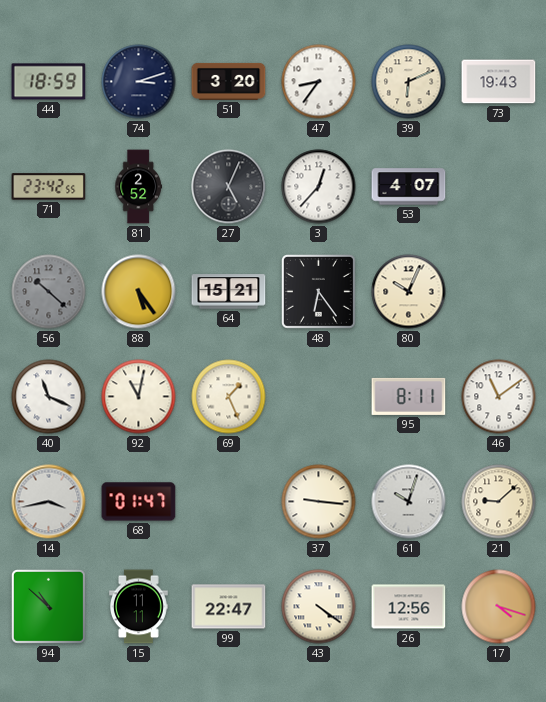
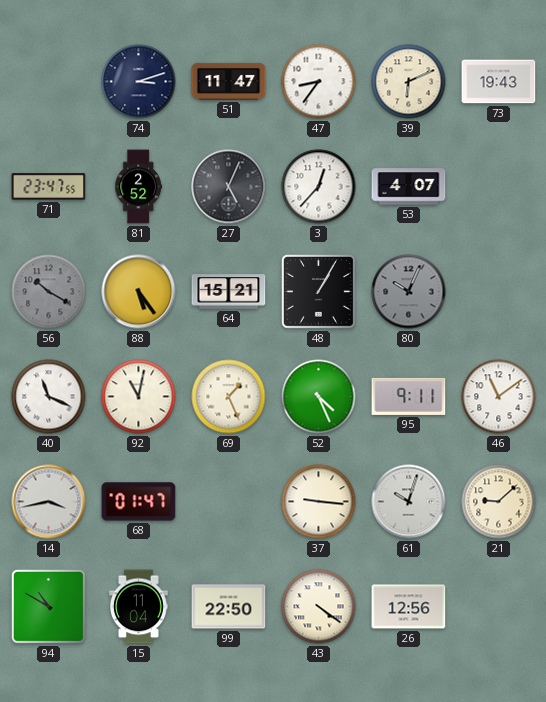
44: 18:59 -> none (49, 82)
51: 3:20 -> 11:47 (229, 81)
71: 23:42 -> 23:47 (49, 187)
56: 10:22 -> 10:20 (49, 292)
48: 6:24 -> 1:05 (318, 291)
80 dial: cream -> grey (409, 292)
52: none -> 4:26 (319, 397)
95: 8:11 -> 9:11 (409, 396)
94: 10:52 -> 10:50 (48, 606)
15: 11:11 -> 11:04 (139, 607)
99: 22:47 -> 22:50 (229, 607)
17: 4:18 -> none (499, 607)
